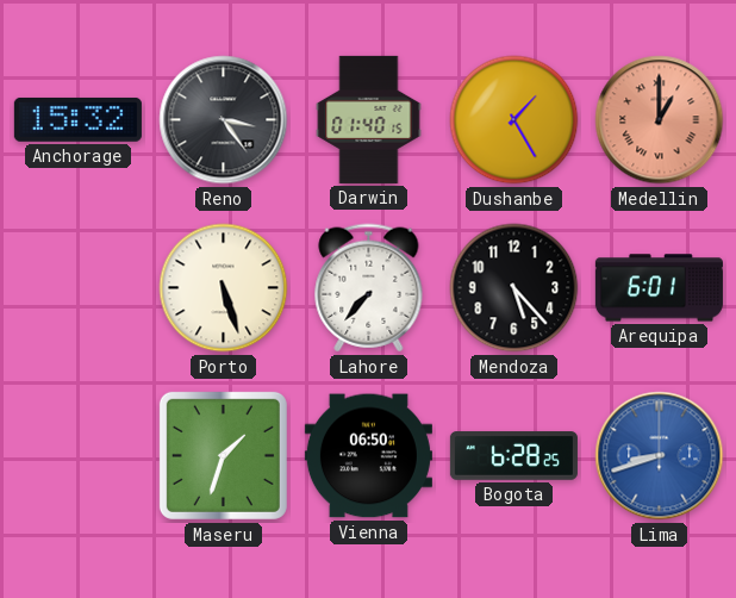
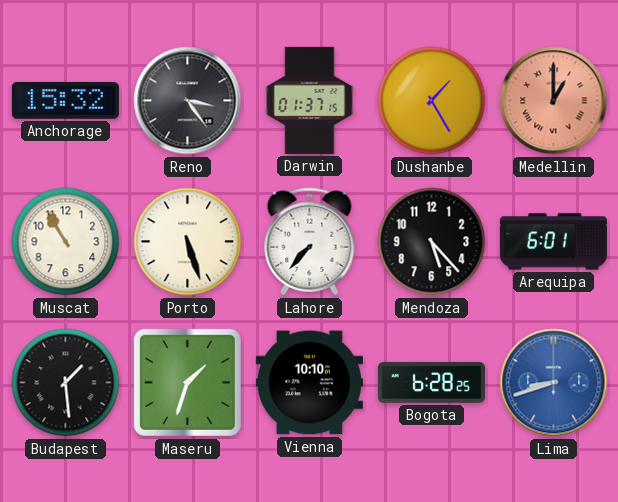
Darwin: 01:40 -> 01:37 (310, 100)
Muscat: none -> 10:55 (66, 242)
Budapest: none -> 1:29 (66, 383)
Vienna: 06:50 -> 10:10 (309, 383)
